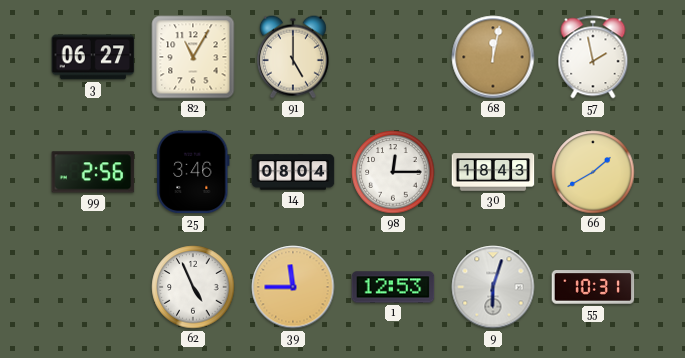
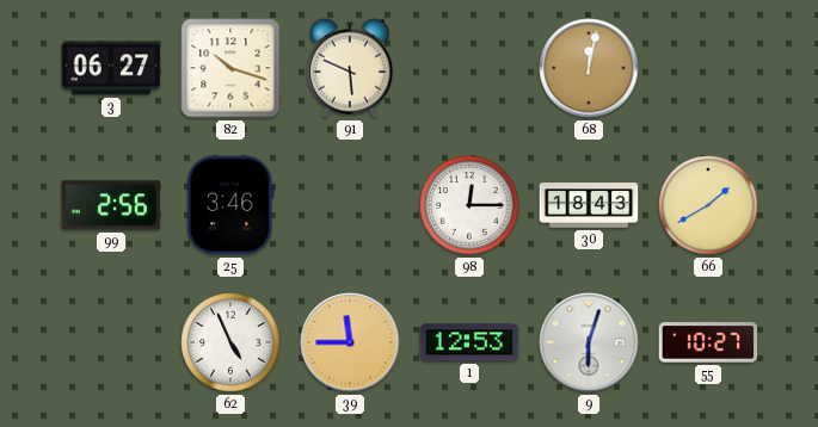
82: 11:05 -> 10:18 (230, 68)
91: 5:00 -> 5:49 (350, 68)
57: 1:58 -> none (593, 57)
14: 08:04 -> none (293, 172)
55: 10:31 -> 10:27 (708, 342)
